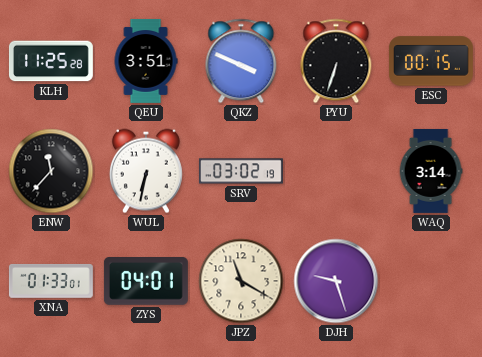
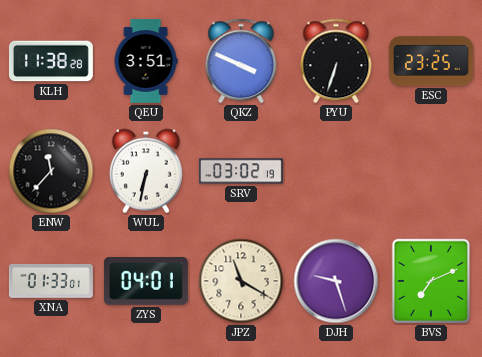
KLH: 11:25 -> 11:38 (51, 61)
ESC: 00:15 -> 23:25 (431, 61)
WAQ: 3:14 -> none (431, 171)
BVS: none -> 7:11 (431, 281)
